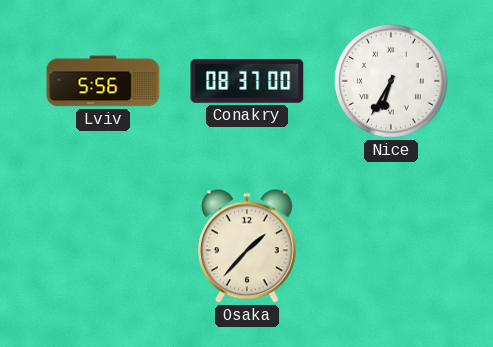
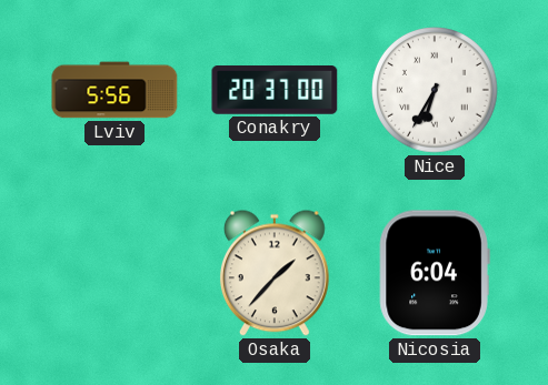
Conakry: 08:37 -> 20:37 (275, 91)
Nicosia: none -> 6:04 (435, 273)
